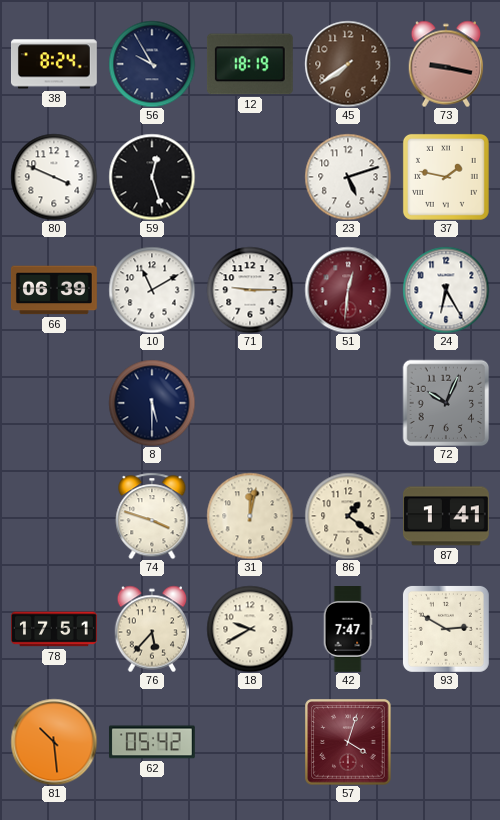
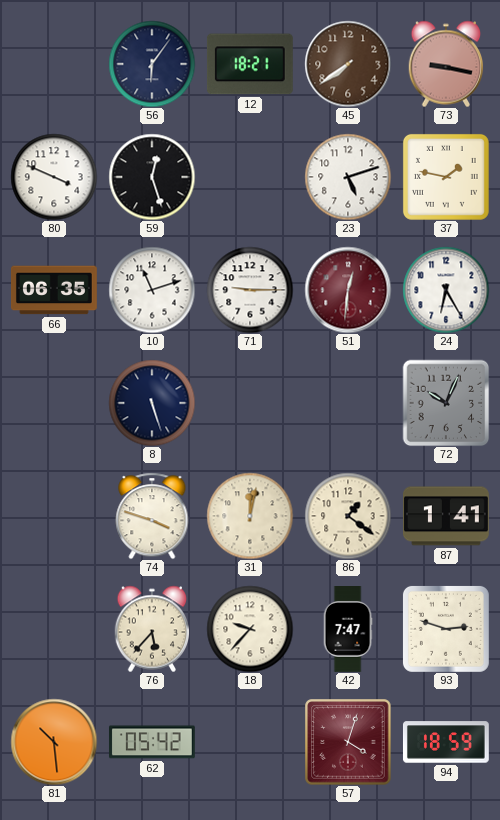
38: 8:24 -> none (54, 64)
56: 9:55 -> 6:06 (152, 64)
12: 18:19 -> 18:21 (250, 64)
66: 06:39 -> 06:35 (55, 290)
10: 11:10 -> 11:12 (152, 290)
8: 5:30 -> 5:27 (152, 403)
78: 17:51 -> none (55, 629)
18: 9:40 -> 9:37 (250, 629)
93: 2:50 -> 2:48 (446, 629)
94: none -> 18:59 (446, 742)
